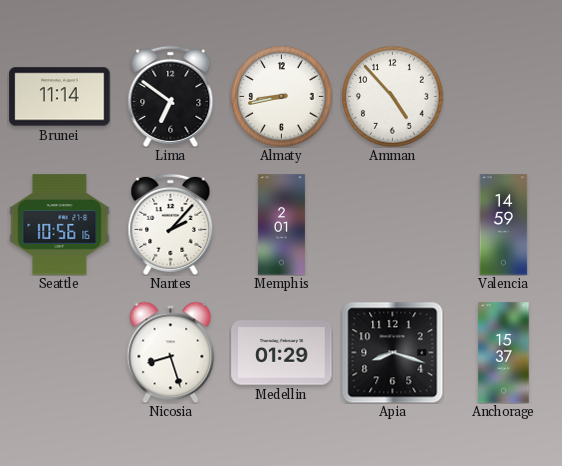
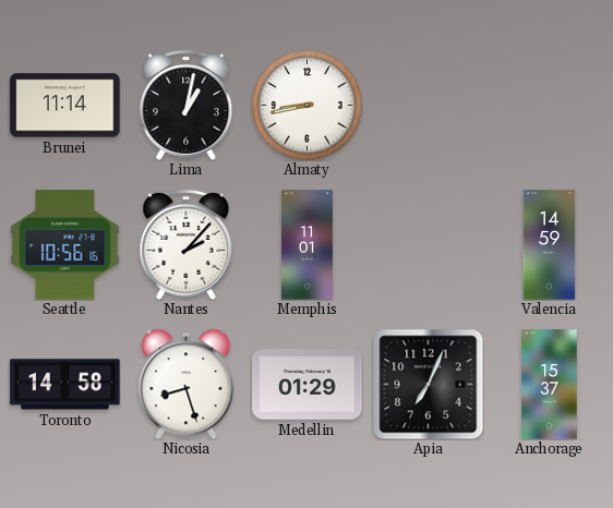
Lima: 6:51 -> 1:02 (187, 105)
Amman: 4:53 -> none (393, 97)
Memphis: 2:01 -> 11:01 (306, 245)
Toronto: none -> 14:58 (65, 385)
Apia: 8:18 -> 7:04 (428, 384)
